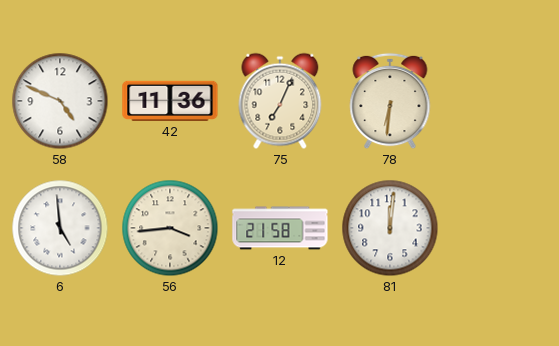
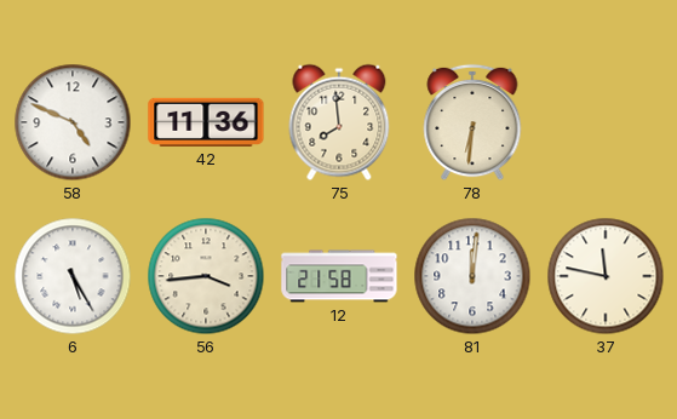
75: 7:04 -> 7:59 (339, 122)
6: 4:59 -> 5:25 (73, 276)
37: none -> 11:47 (606, 276)
